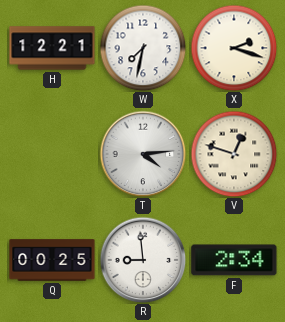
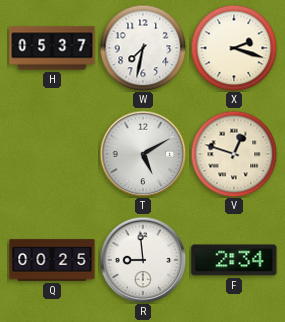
H: 12:21 -> 05:37 (52, 48)
T: 4:14 -> 5:10 (143, 154)
